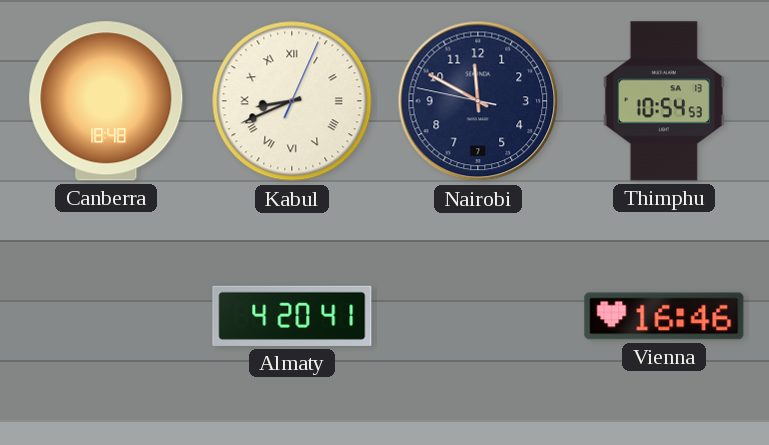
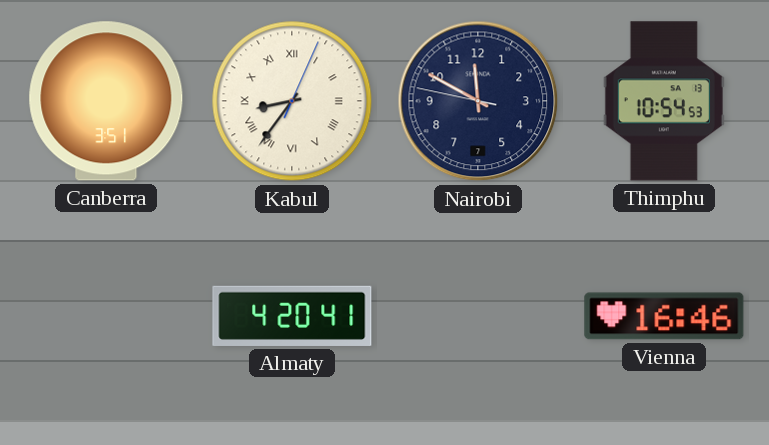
Canberra: 18:48 -> 3:51 (106, 101)
Kabul: 8:41 -> 8:36 (292, 101)
